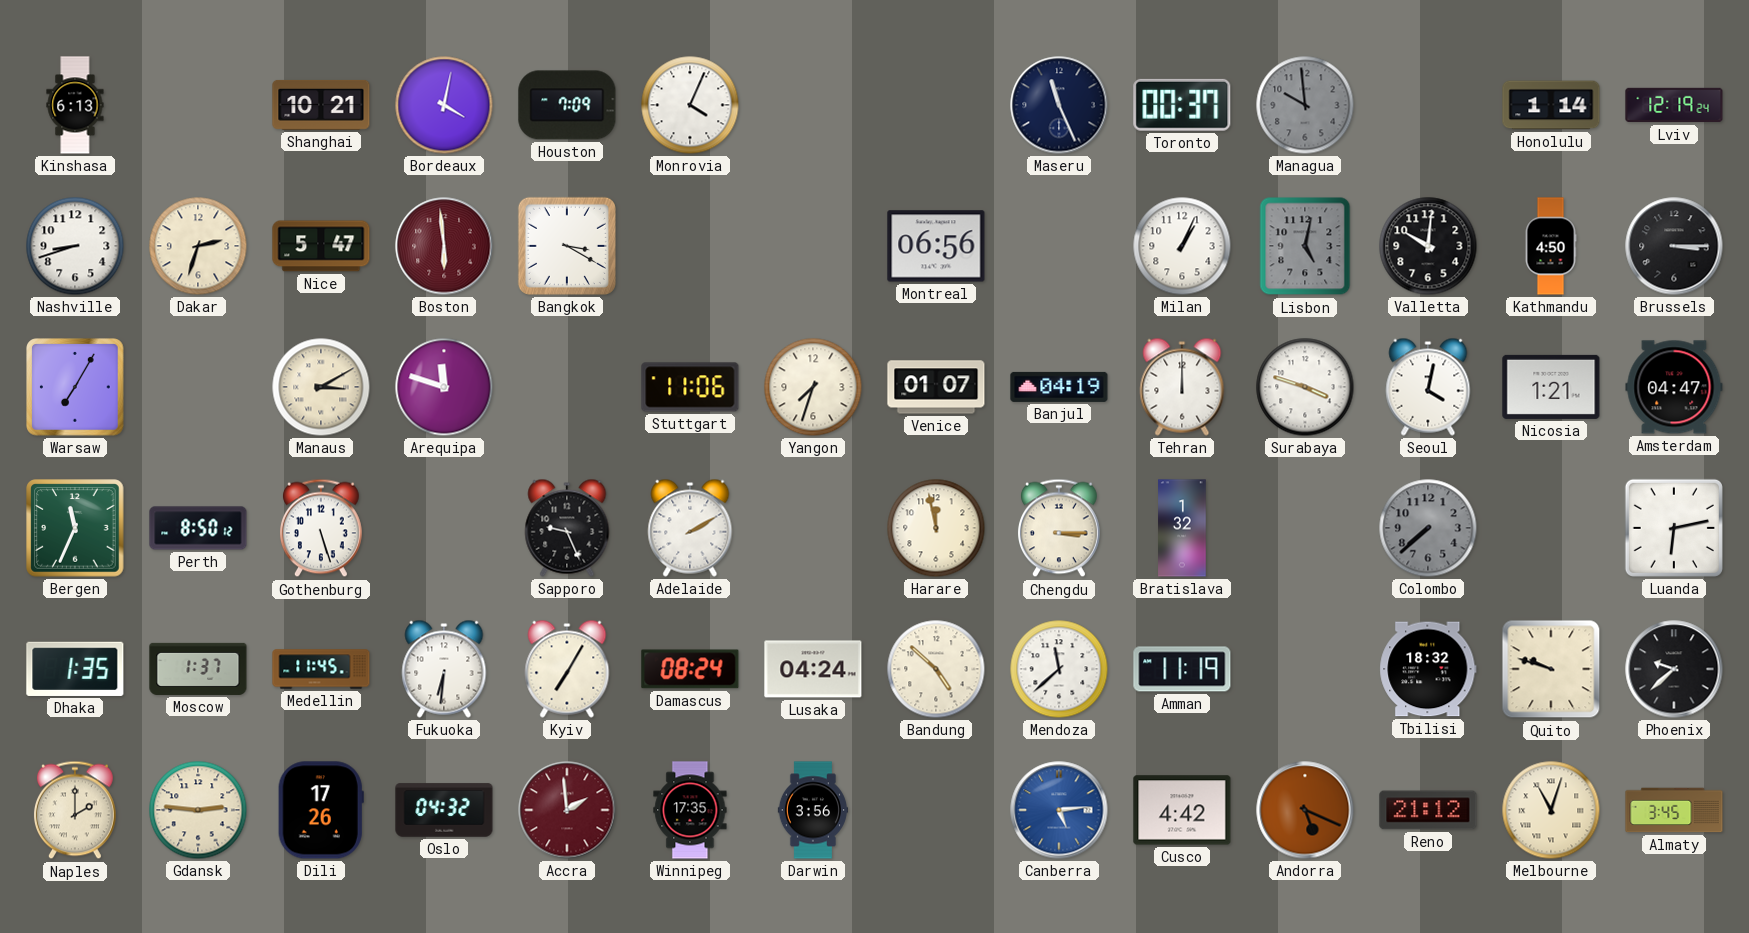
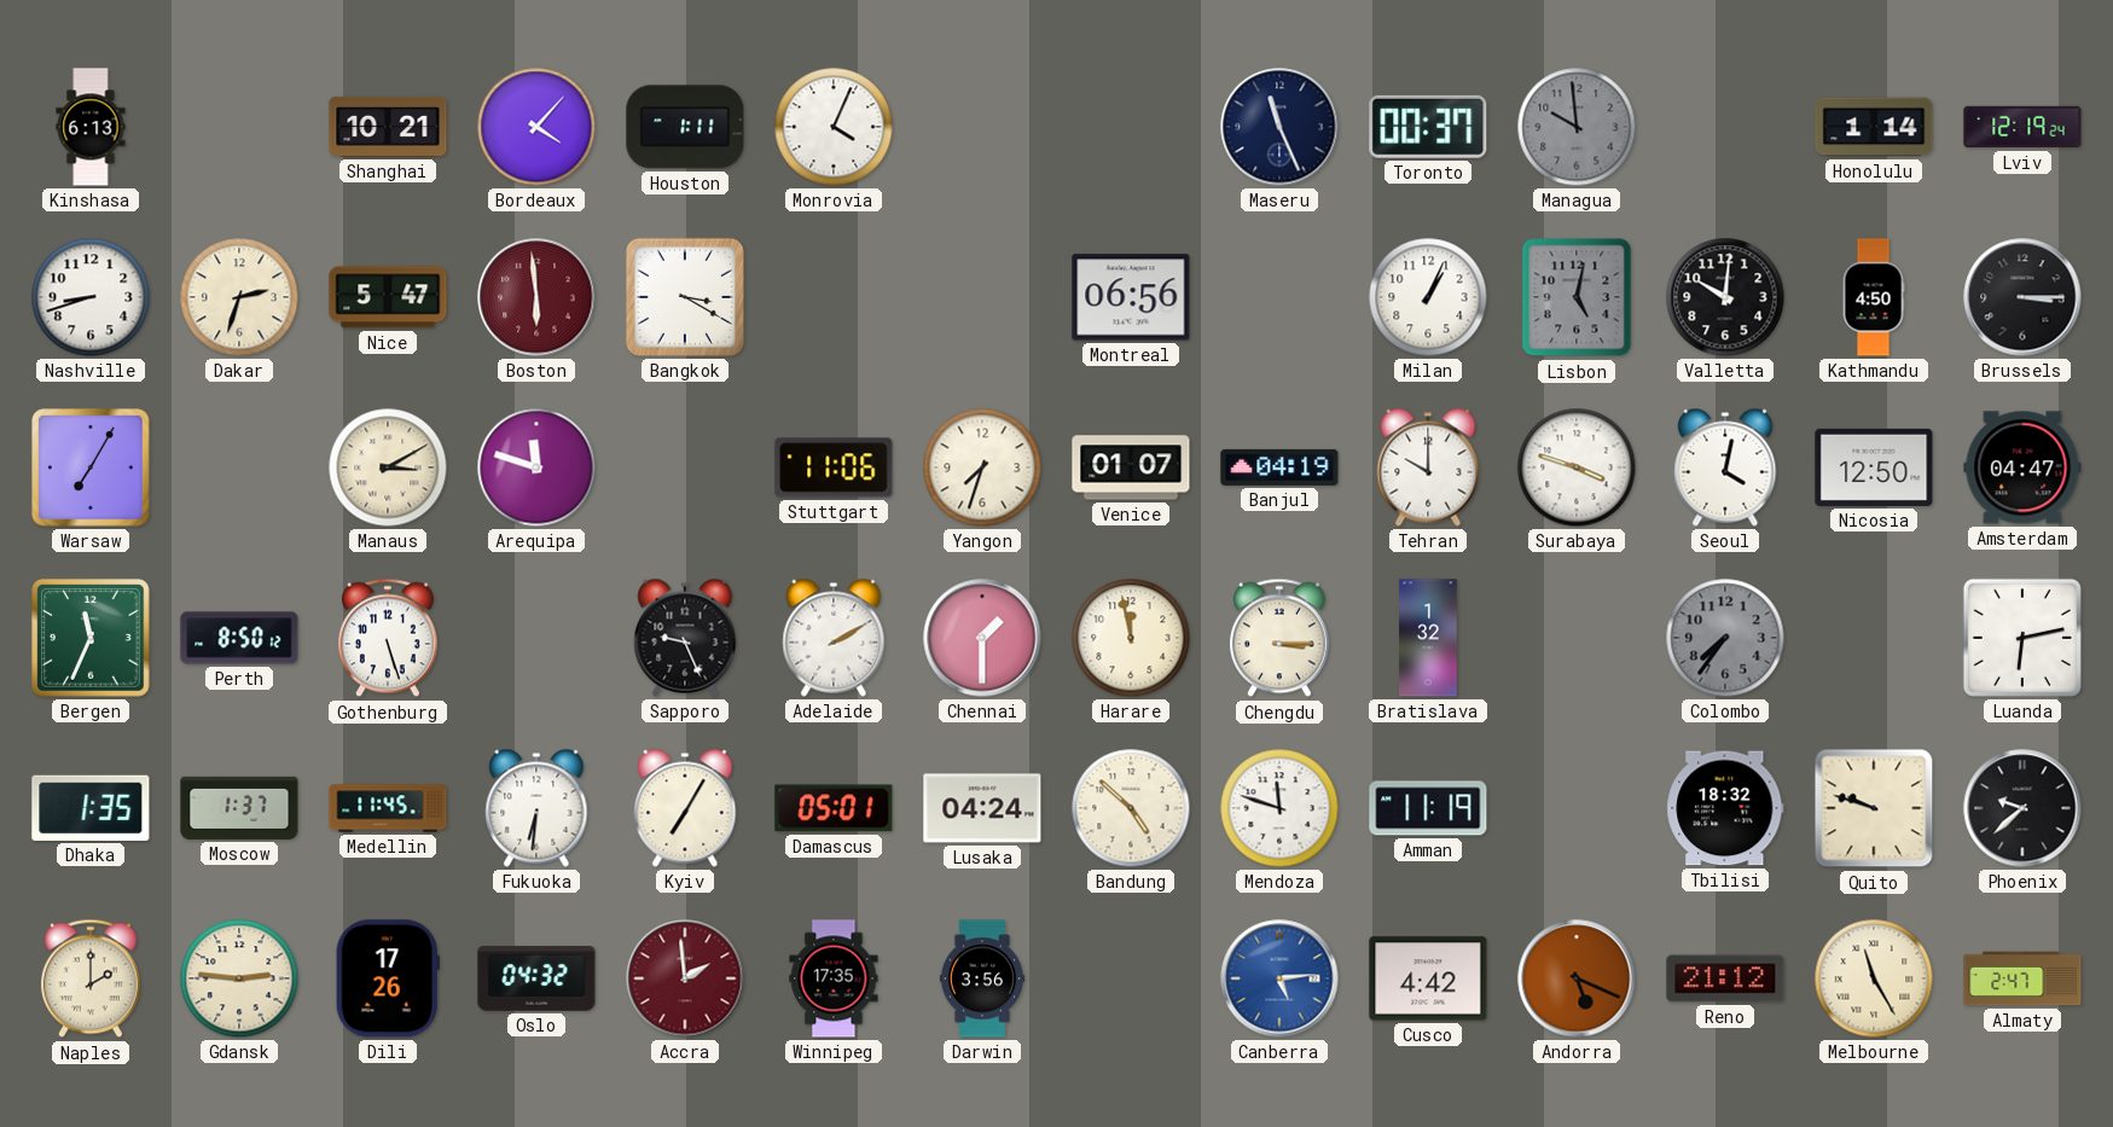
Bordeaux: 4:02 -> 4:07 (536, 127)
Houston: 7:09 -> 1:11 (685, 127)
Tehran: 12:00 -> 10:00 (1428, 467)
Nicosia: 1:21 -> 12:50 (1874, 467)
Chennai: none -> 1:30 (982, 638)
Colombo: 7:38 -> 7:36 (1725, 638)
Damascus: 08:24 -> 05:01 (834, 808)
Mendoza: 11:38 -> 11:48 (1279, 808)
Melbourne: 11:03 -> 11:25 (1874, 978)
Almaty: 3:45 -> 2:47 (2022, 978)
